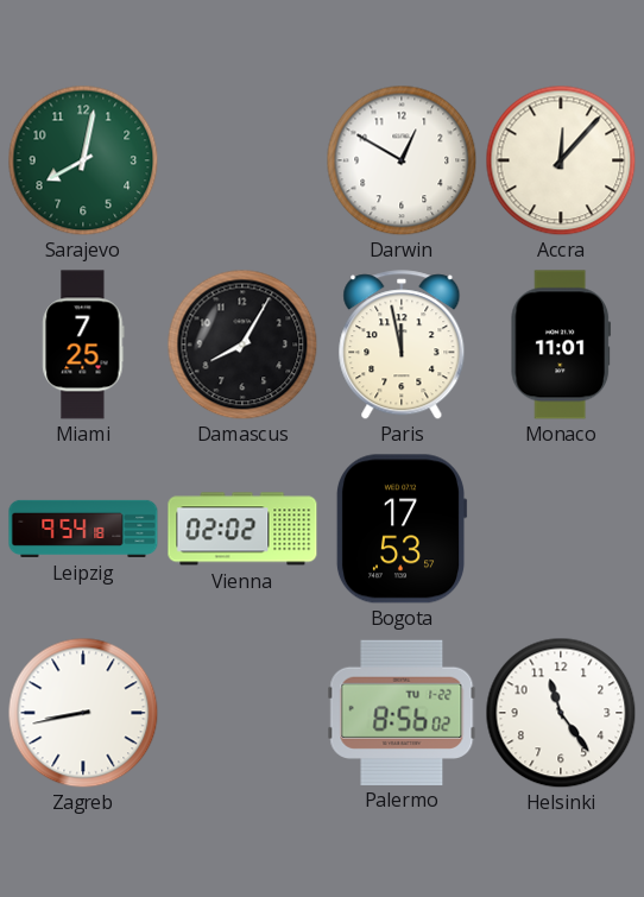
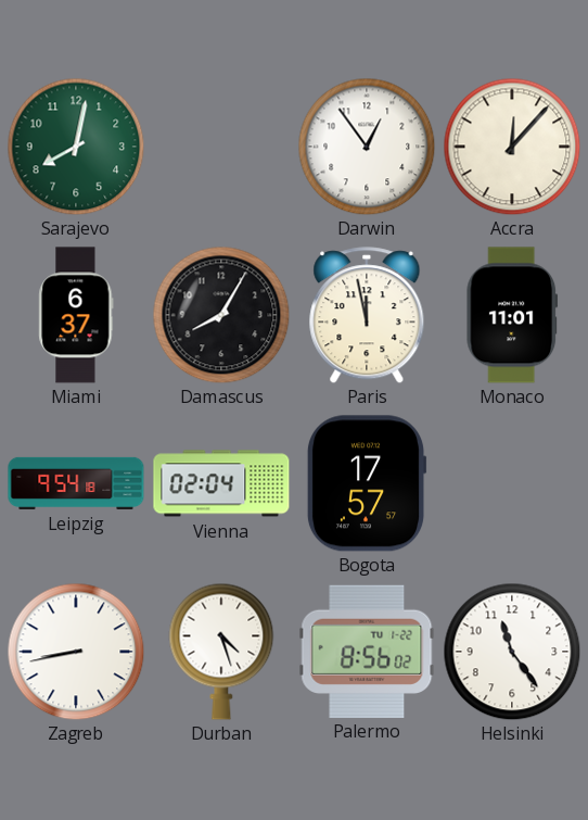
Darwin: 12:50 -> 12:54 (367, 147)
Miami: 7:25 -> 6:37 (76, 315)
Vienna: 02:02 -> 02:04 (221, 483)
Bogota: 17:53 -> 17:57 (367, 483)
Durban: none -> 4:27 (221, 652)
